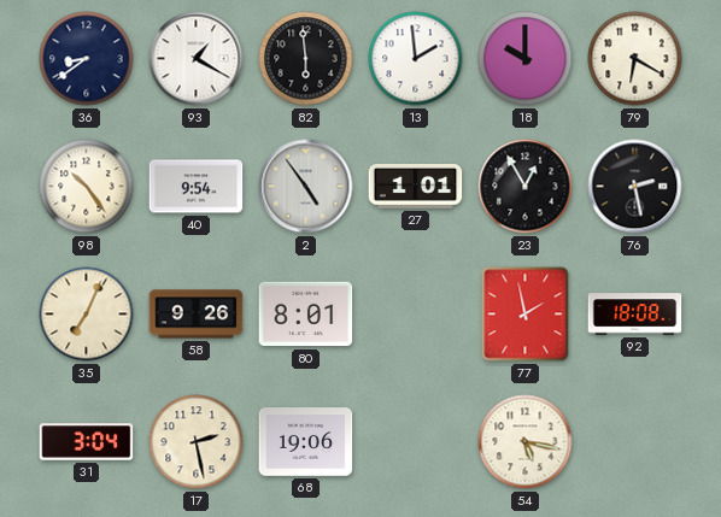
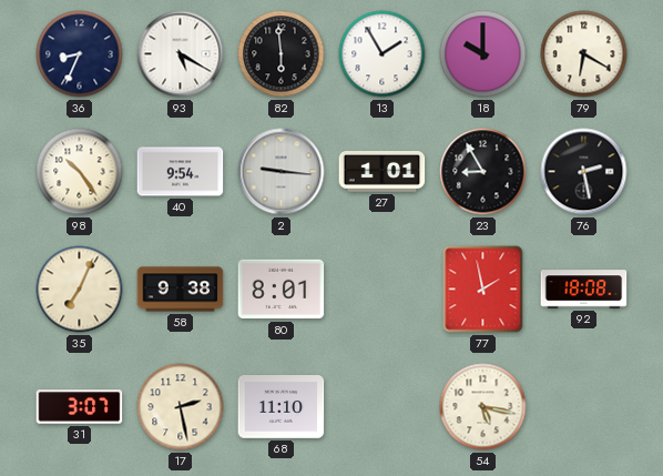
36: 8:39 -> 8:34 (80, 54)
93: 1:20 -> 5:20 (181, 54)
13: 1:59 -> 1:55 (382, 54)
2: 4:54 -> 9:16 (282, 172)
23: 12:55 -> 8:55 (483, 172)
58: 9:26 -> 9:38 (181, 290)
31: 3:04 -> 3:07 (80, 407)
68: 19:06 -> 11:10 (282, 407)
